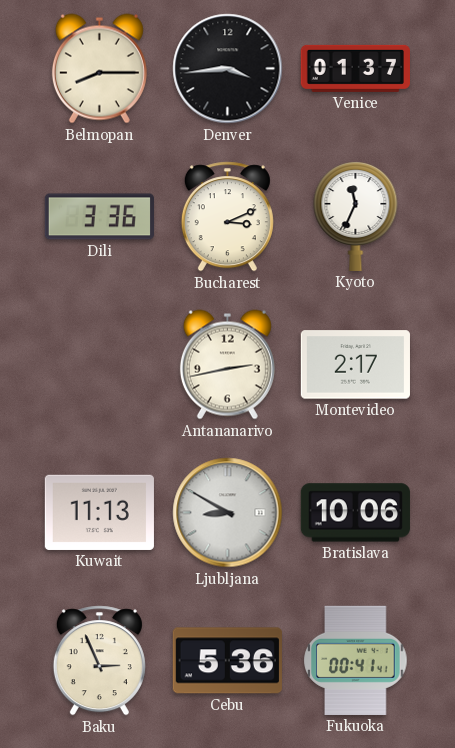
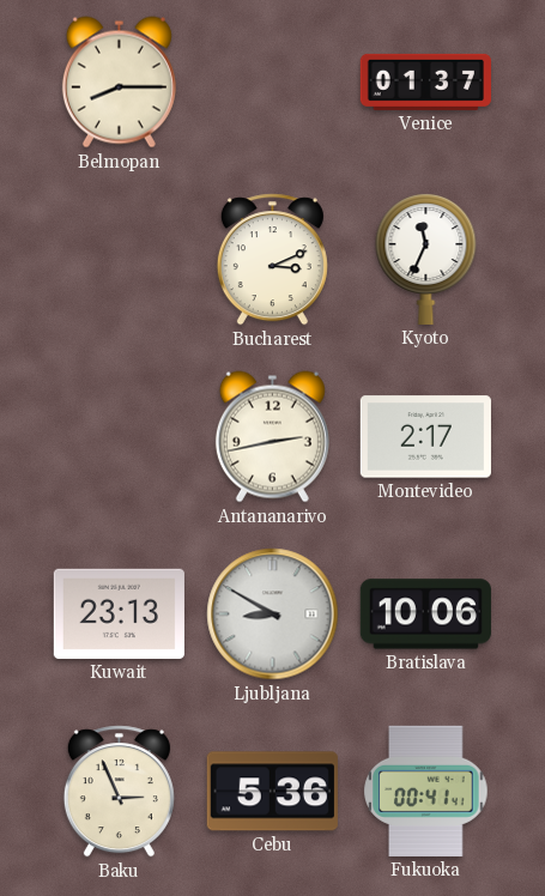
Denver: 3:44 -> none (228, 69)
Dili: 3:36 -> none (99, 217)
Kuwait: 11:13 -> 23:13 (119, 613)
